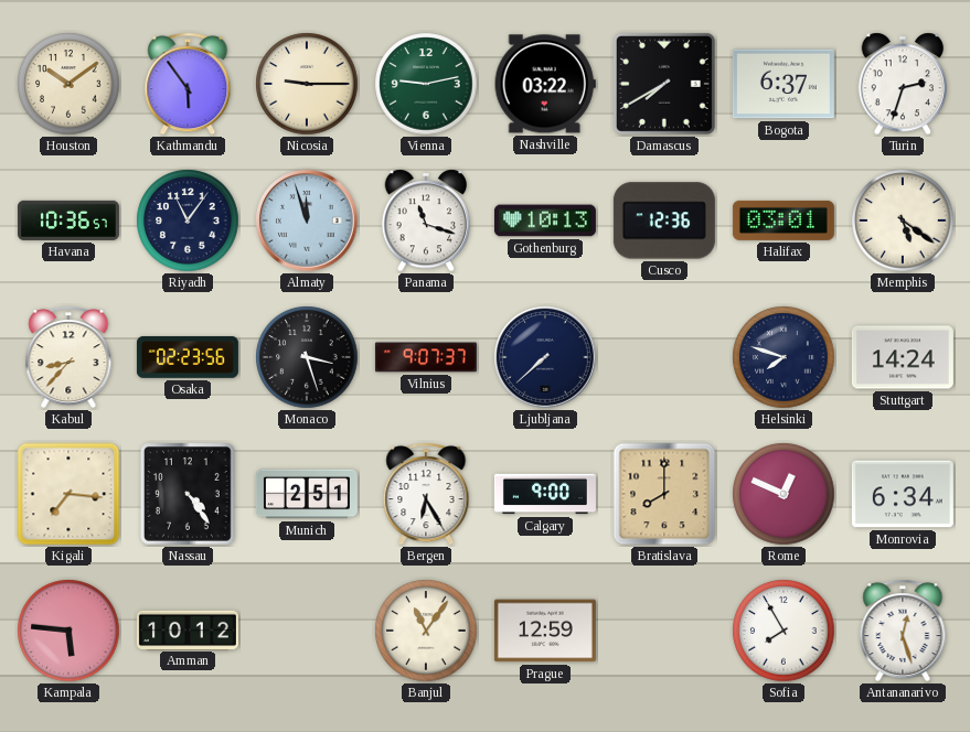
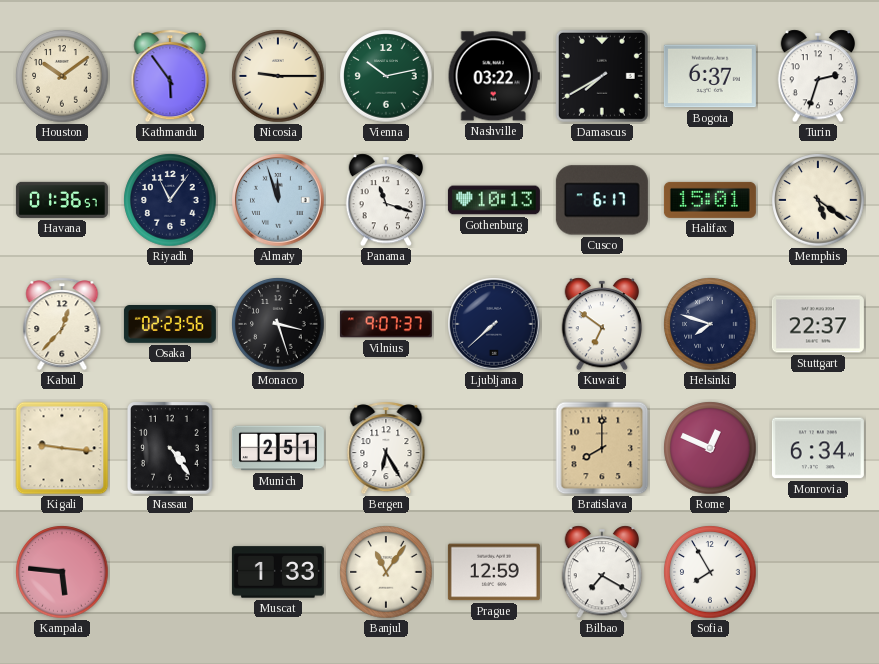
Vienna: 9:13 -> 10:13 (386, 76)
Havana: 10:36 -> 01:36 (62, 200)
Cusco: 12:36 -> 6:17 (602, 200)
Halifax: 03:01 -> 15:01 (710, 200)
Kabul: 8:37 -> 12:37 (62, 324)
Kuwait: none -> 6:51 (602, 324)
Stuttgart: 14:24 -> 22:37 (818, 324)
Kigali: 7:16 -> 9:16 (62, 448)
Calgary: 9:00 -> none (545, 494)
Amman: 10:12 -> none (188, 629)
Muscat: none -> 1:33 (278, 572)
Bilbao: none -> 7:20 (602, 572)
Antananarivo: 12:27 -> none (903, 631)
